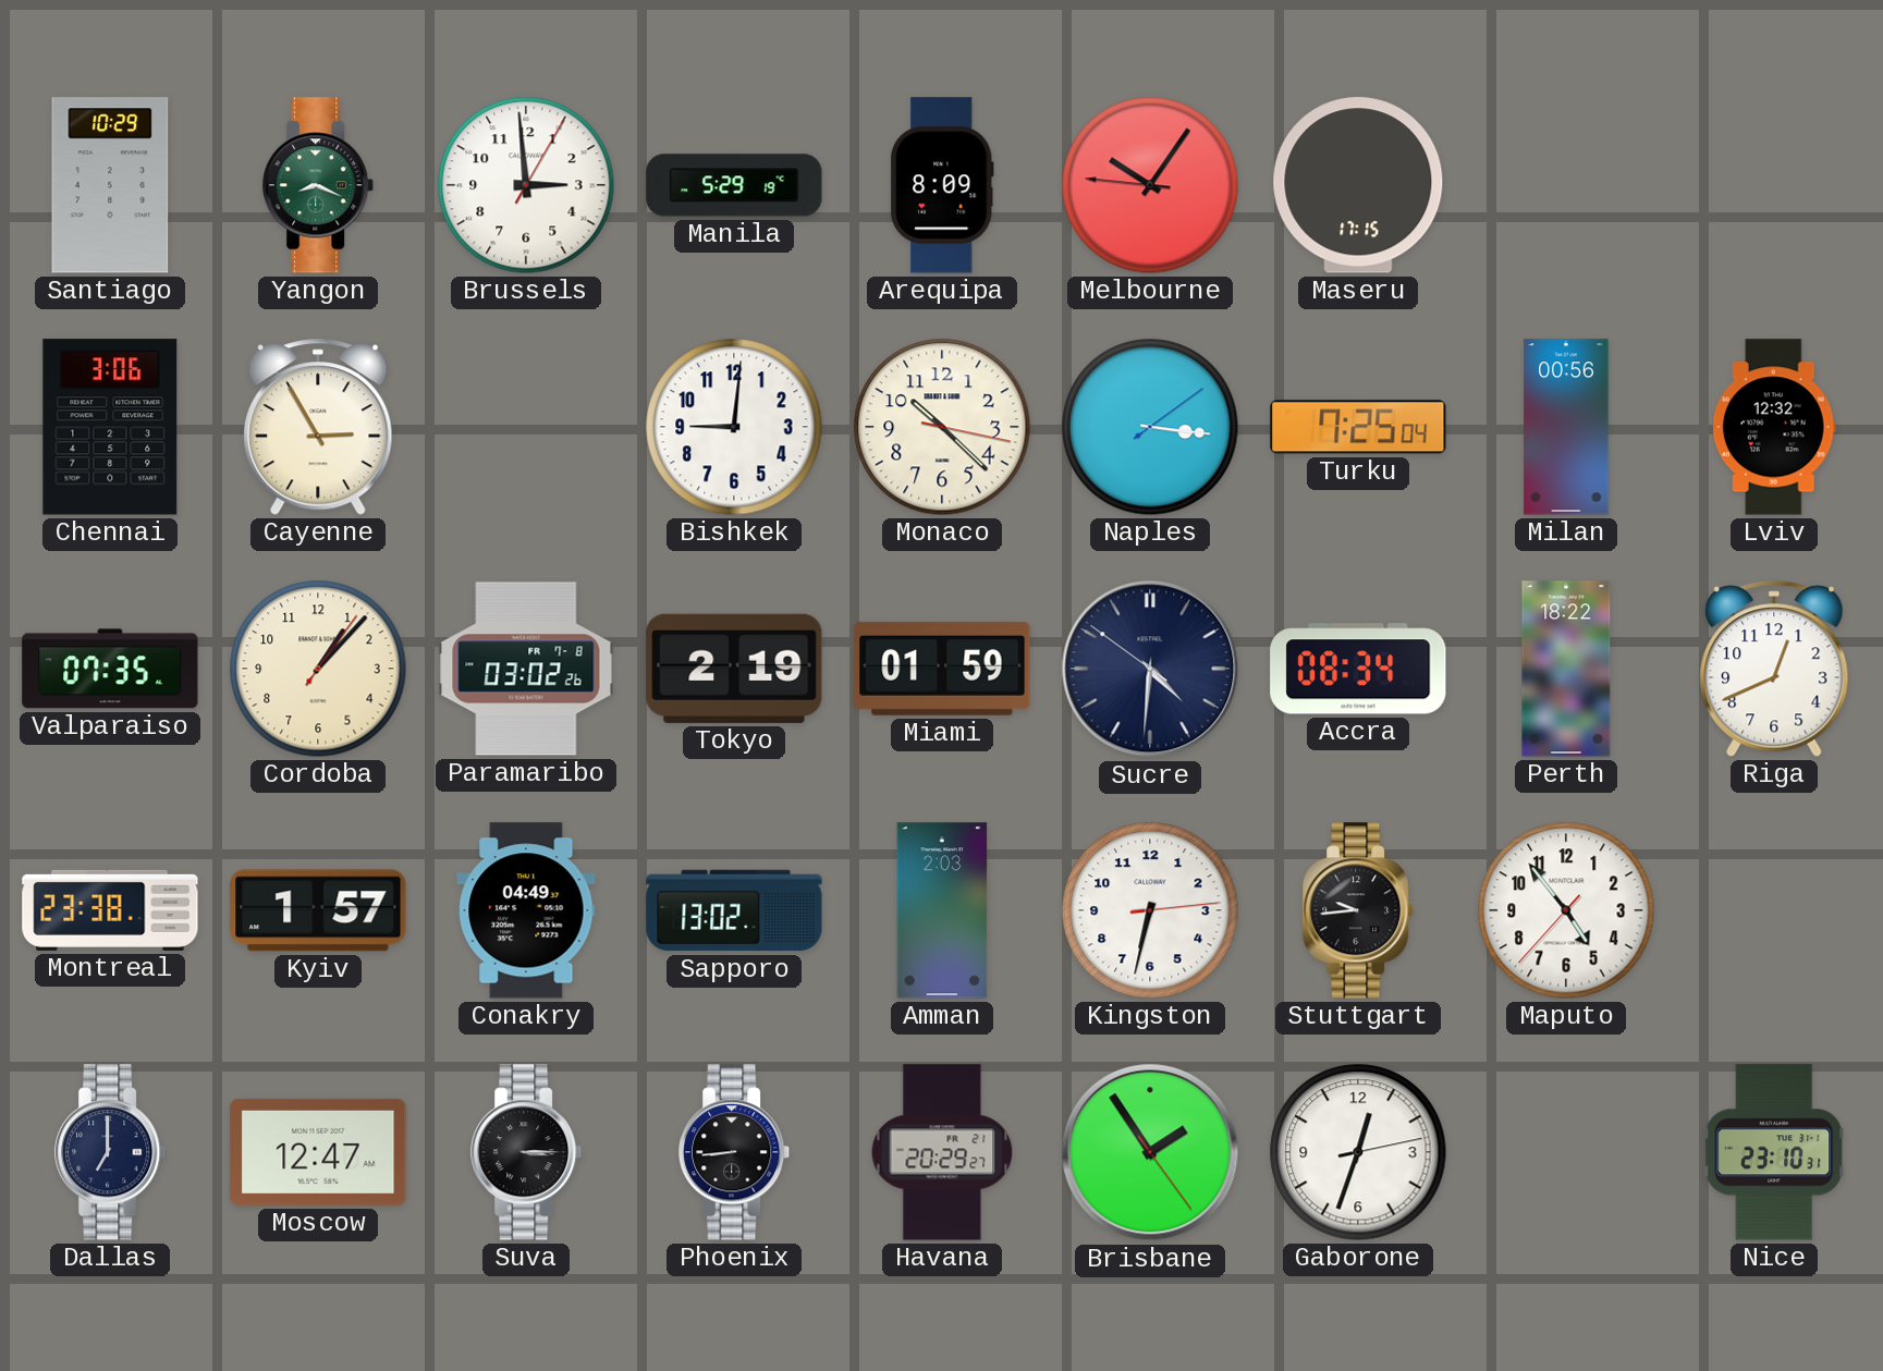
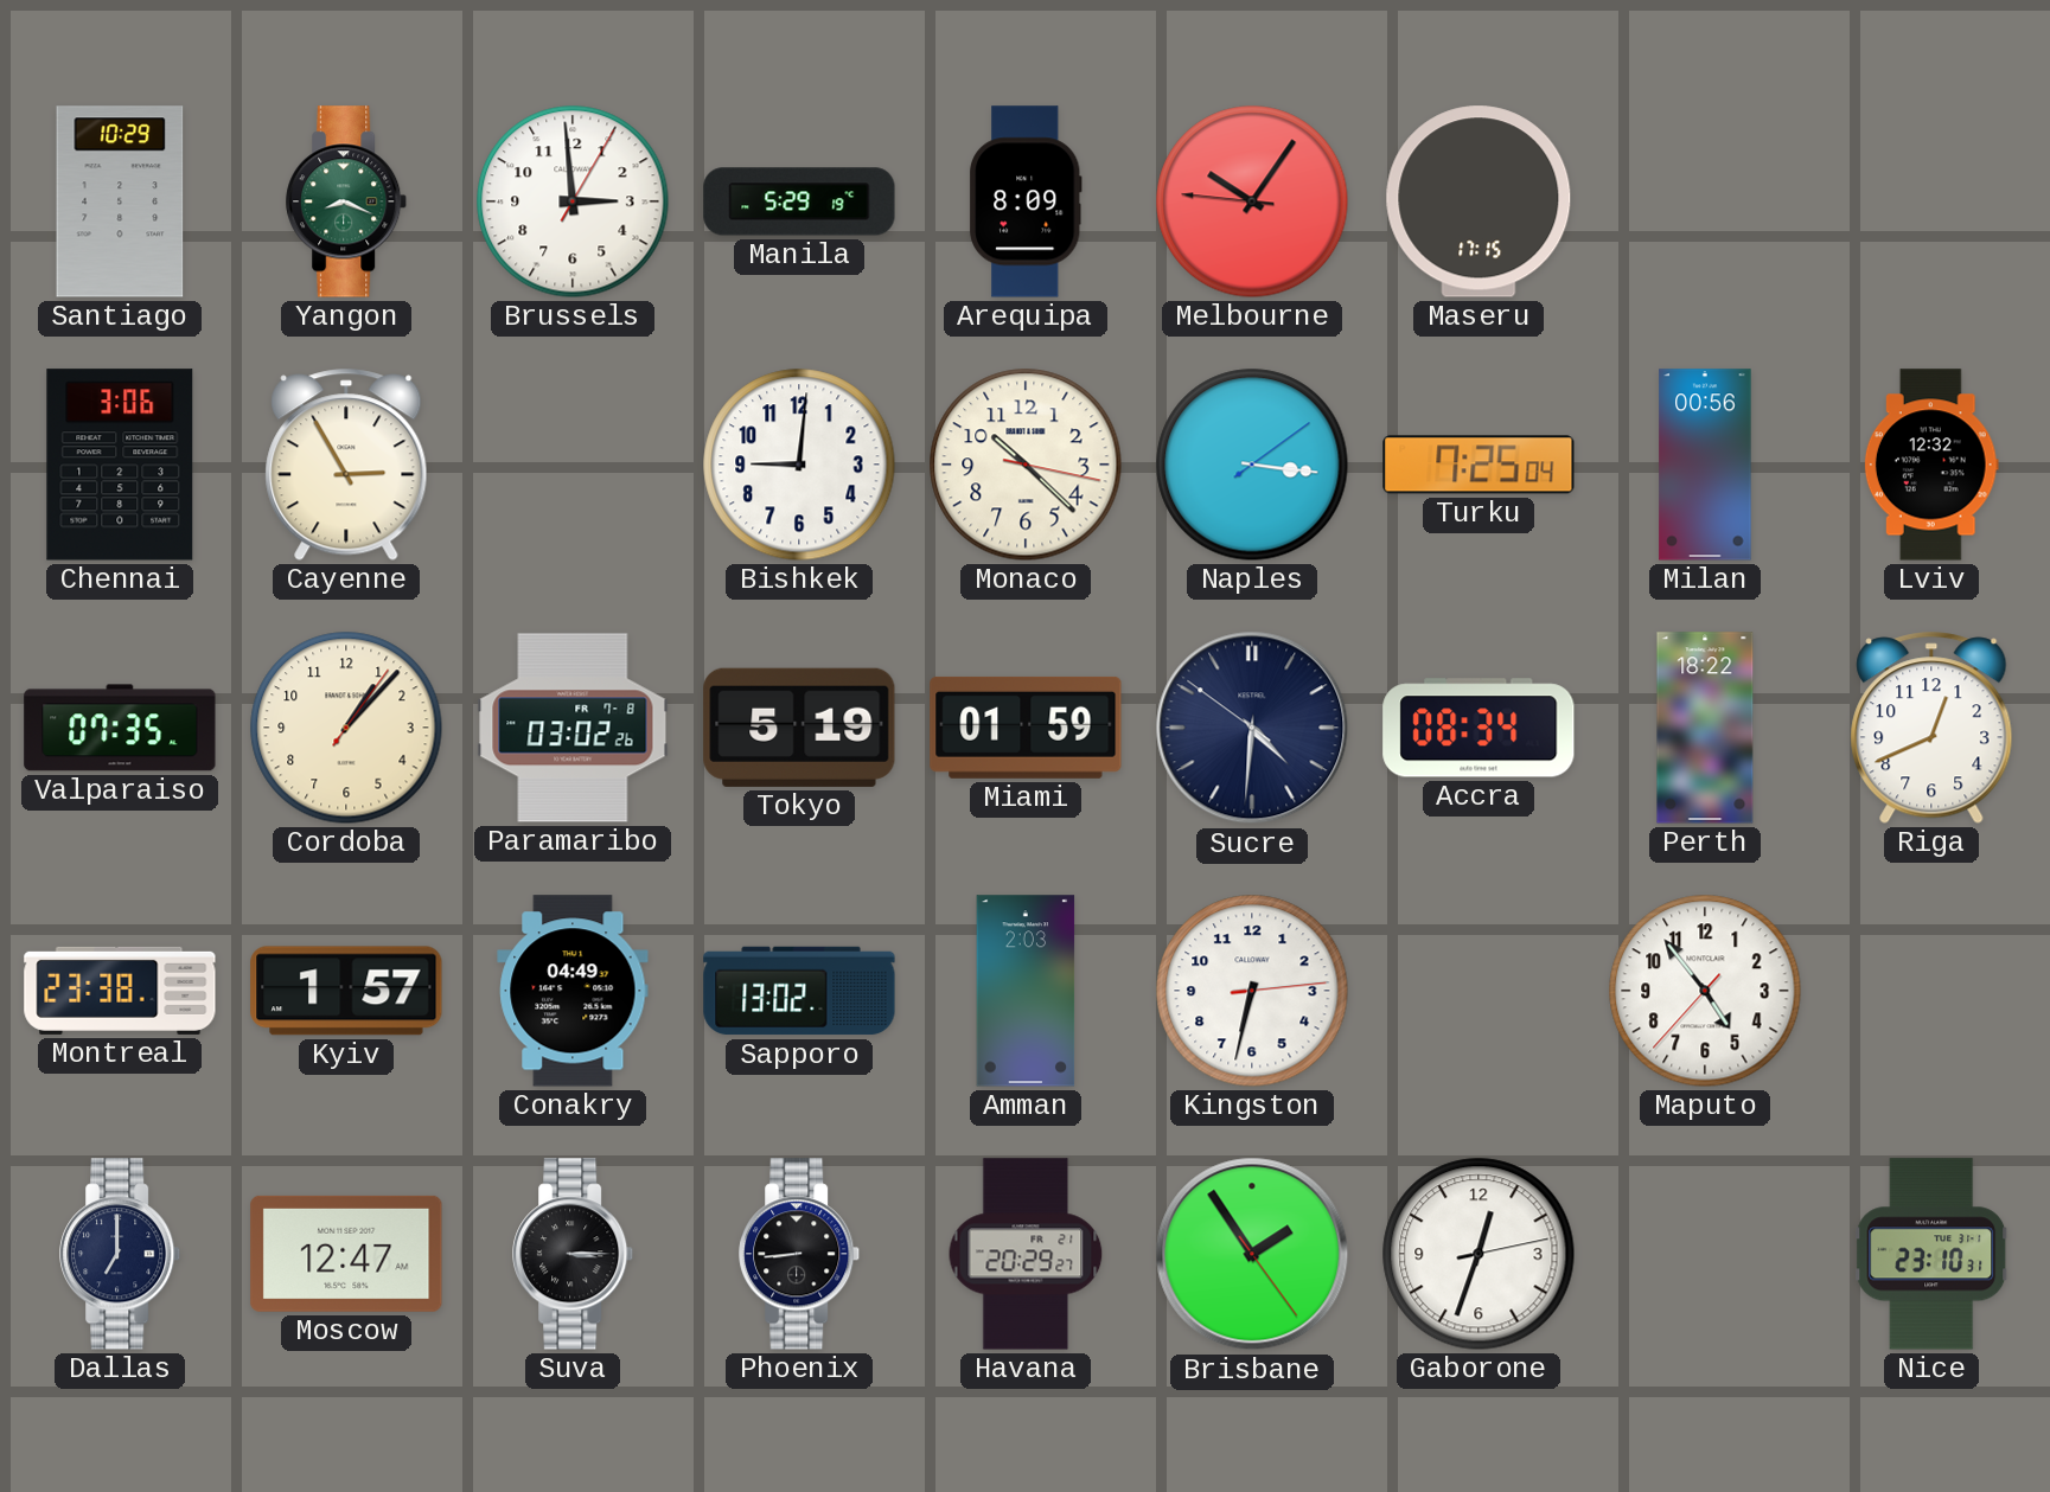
Tokyo: 2:19 -> 5:19 (799, 728)
Stuttgart: 9:44 -> none (1359, 910)
